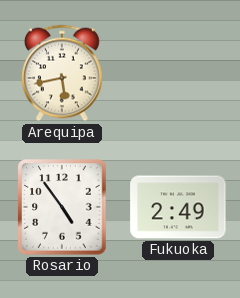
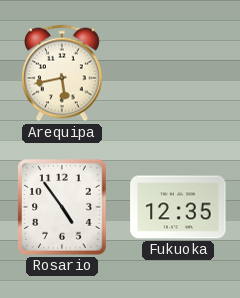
Fukuoka: 2:49 -> 12:35 (178, 207)
